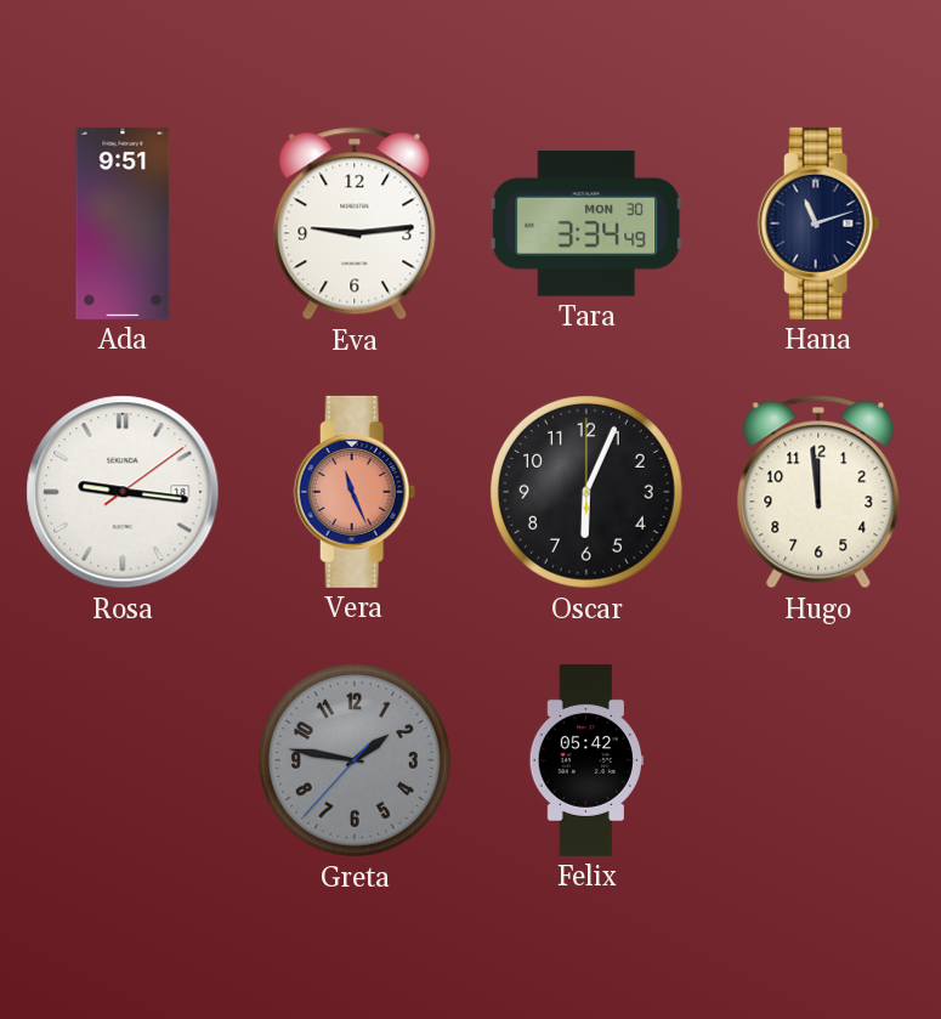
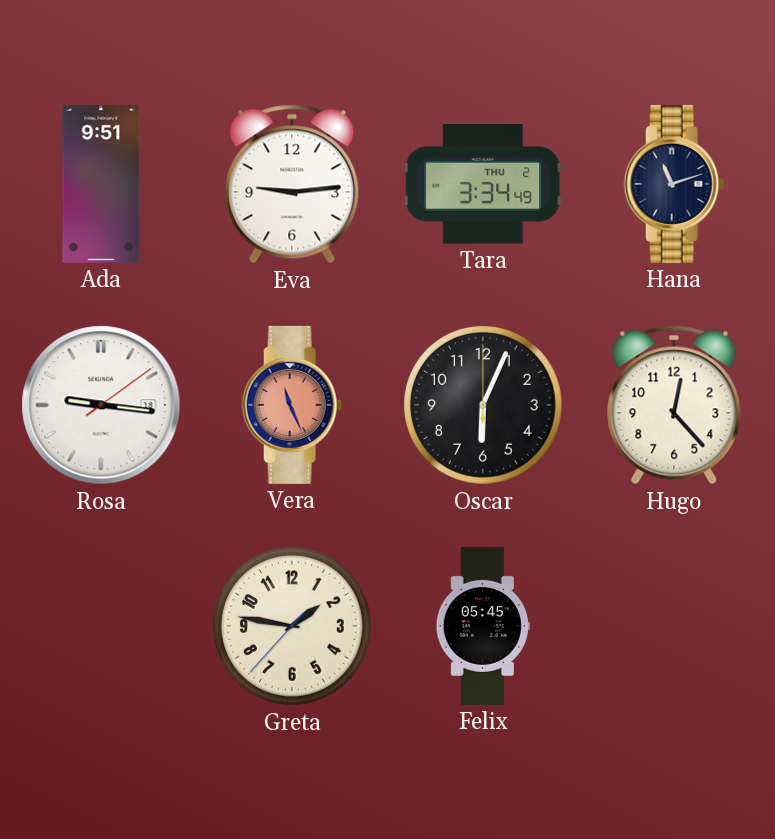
Tara date: MON 30 -> THU 2 (483, 185)
Hugo: 11:59 -> 12:23 (674, 405)
Greta dial: grey -> cream (292, 626)
Felix: 05:42 -> 05:45 (483, 626)
